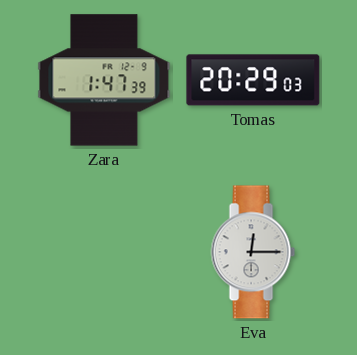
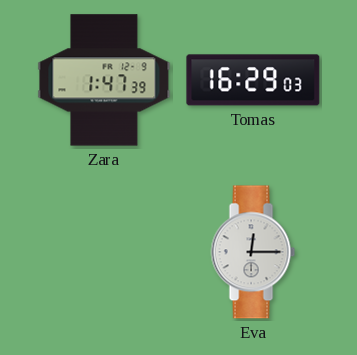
Tomas: 20:29 -> 16:29 (253, 80)
